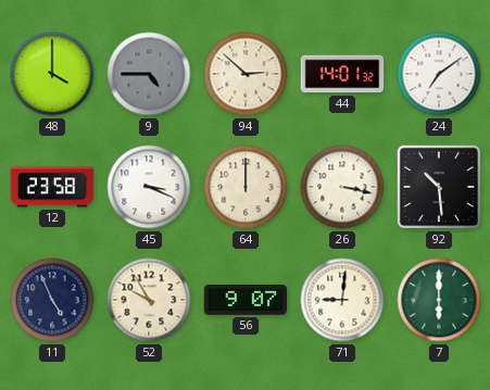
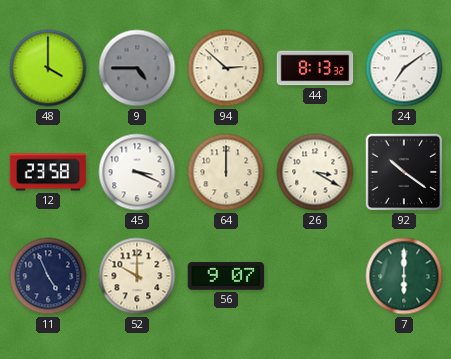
44: 14:01 -> 8:13 (315, 68)
26: 3:17 -> 3:20 (315, 172)
92: 10:29 -> 10:21 (404, 172)
52: 9:55 -> 10:00 (137, 276)
71: 9:01 -> none (342, 300)
